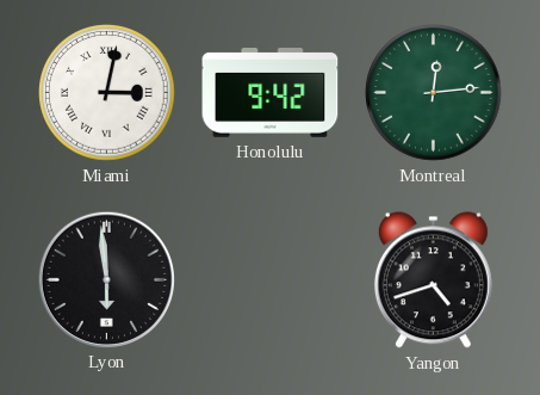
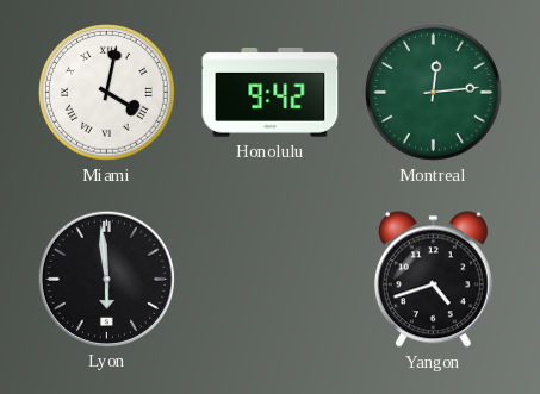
Miami: 3:02 -> 4:02 (107, 93)
